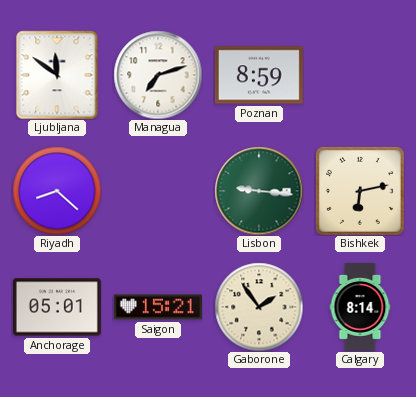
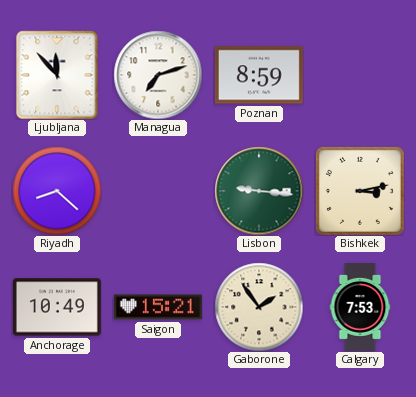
Ljubljana: 11:51 -> 11:53 (57, 75)
Bishkek: 6:13 -> 3:13 (360, 191)
Anchorage: 05:01 -> 10:49 (57, 307)
Calgary: 8:14 -> 7:53 (360, 307)
